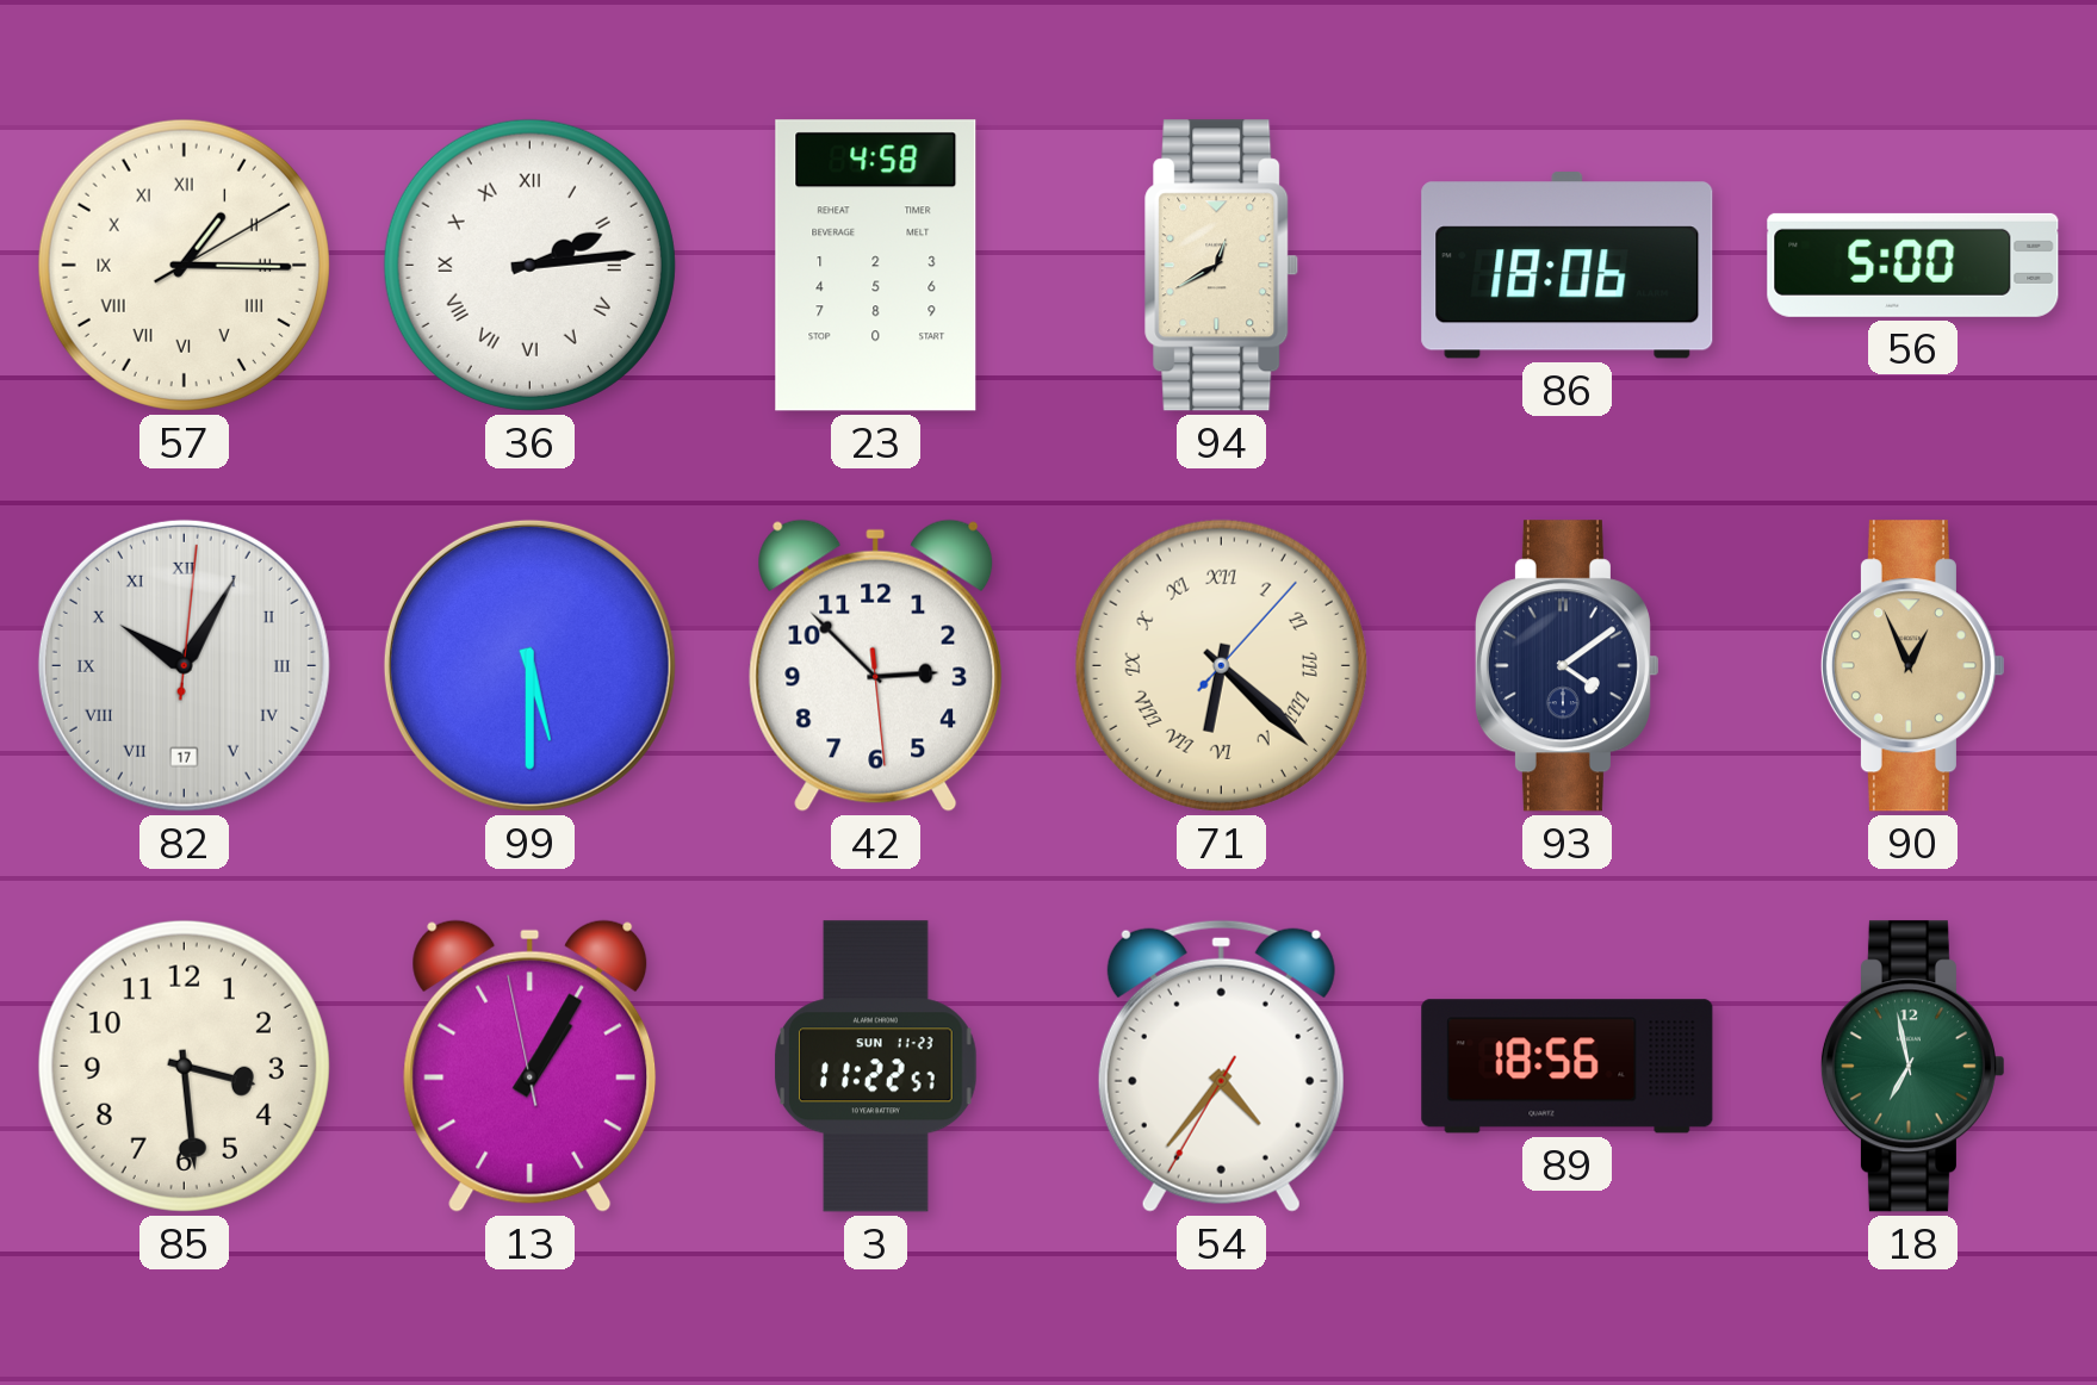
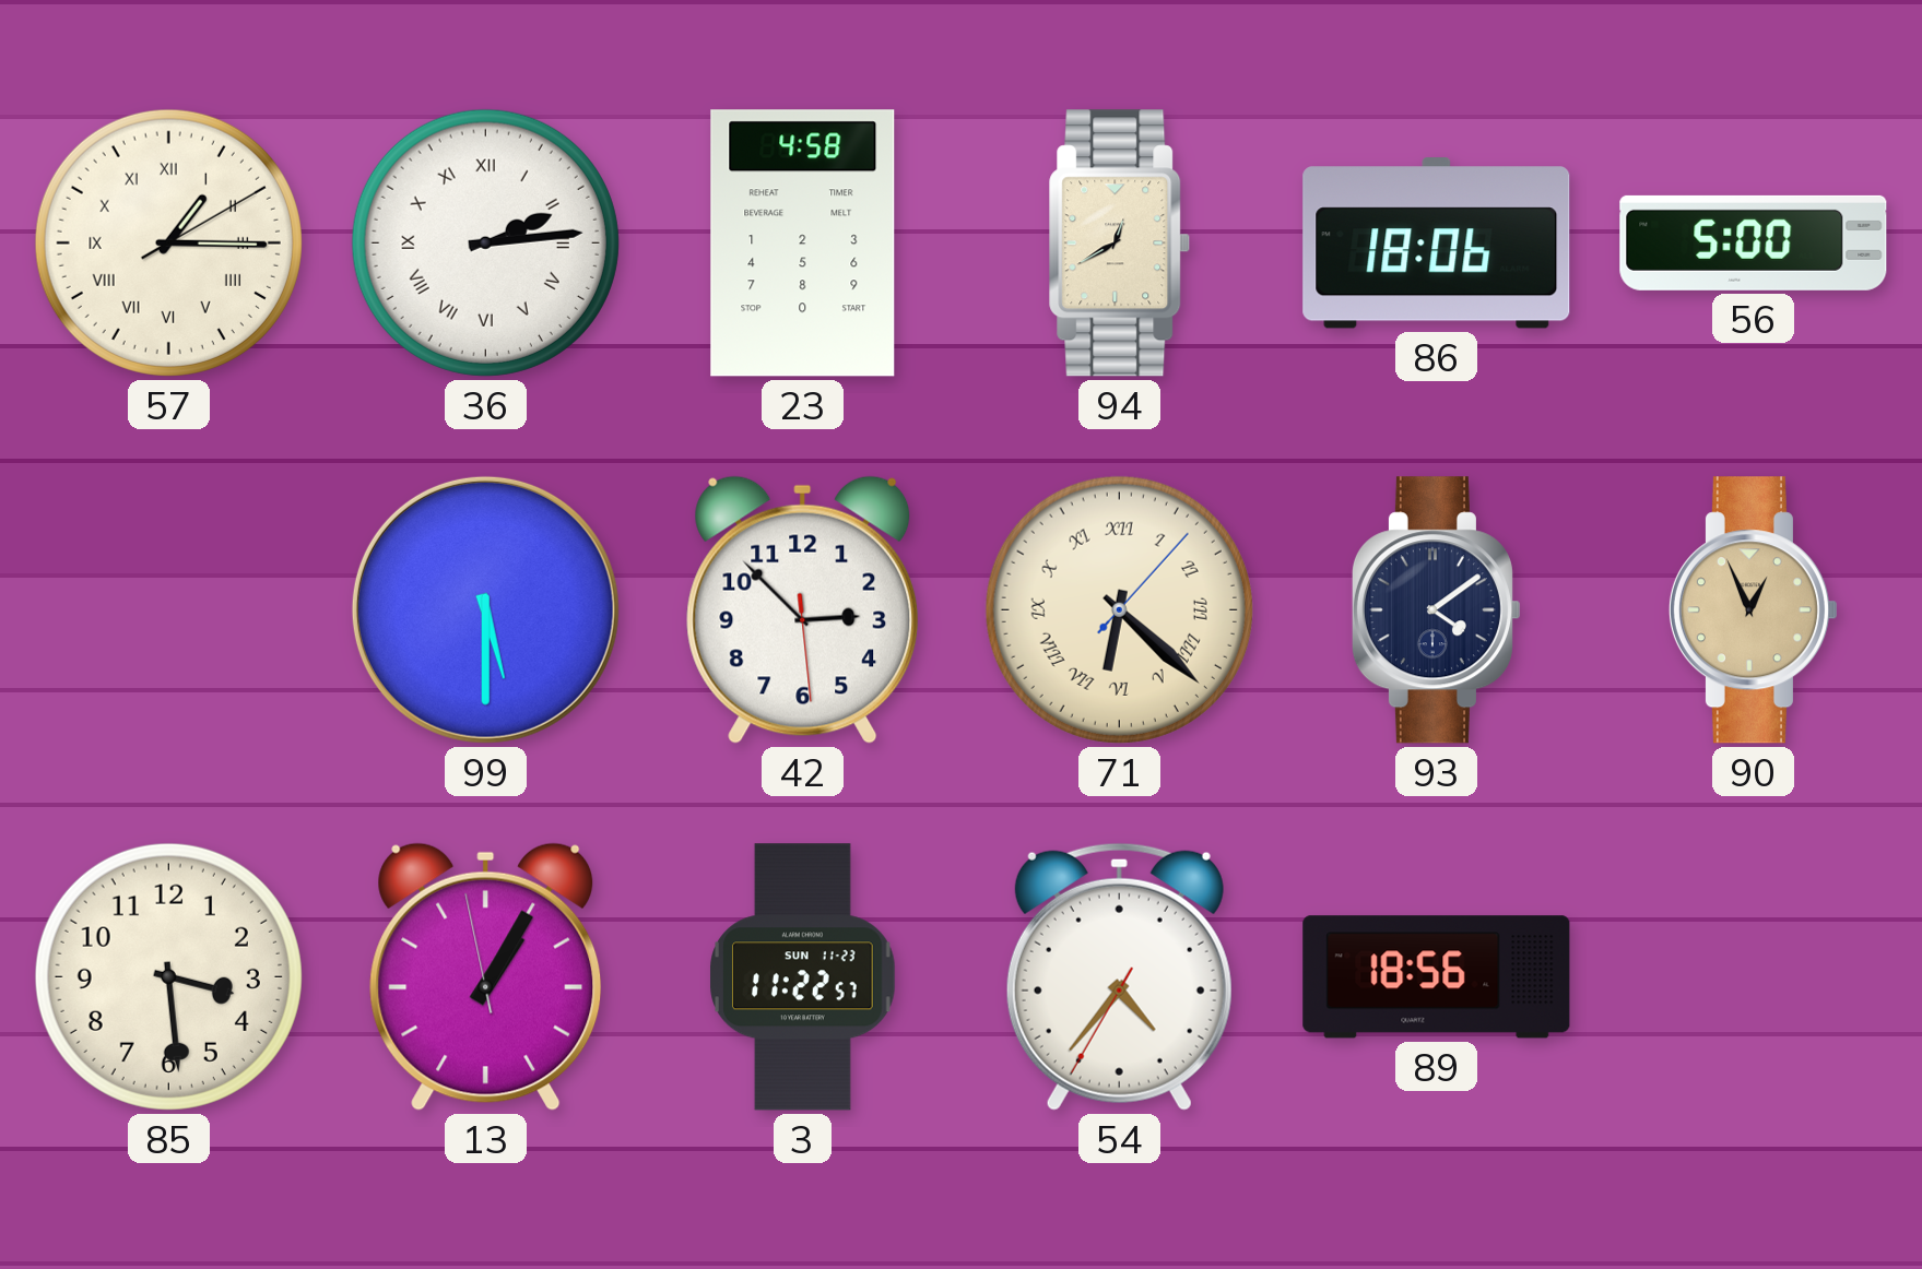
82: 10:05 -> none (184, 665)
18: 6:58 -> none (1912, 1067)
